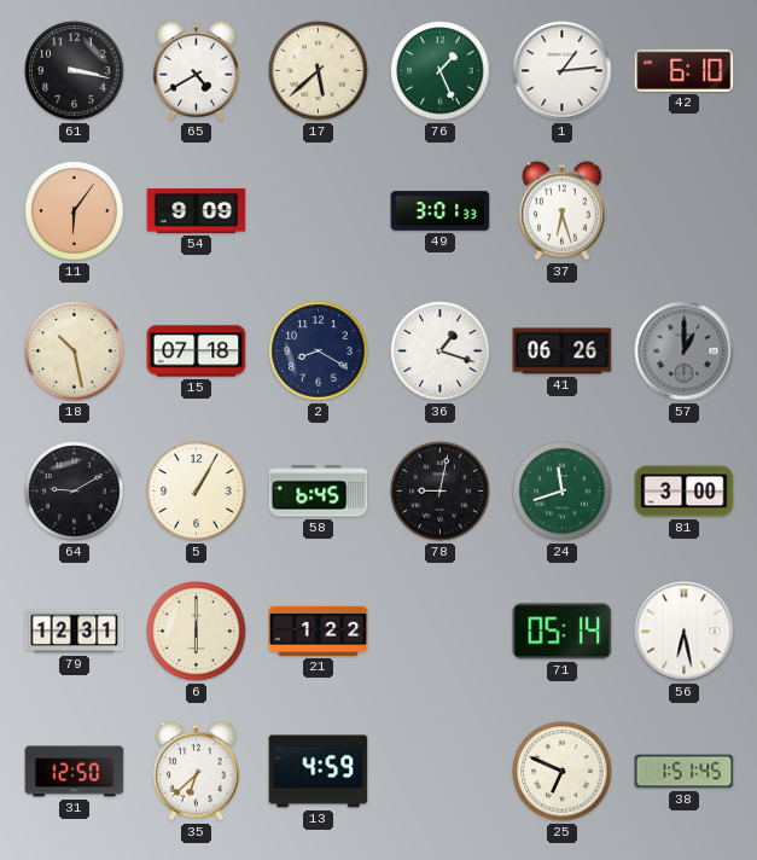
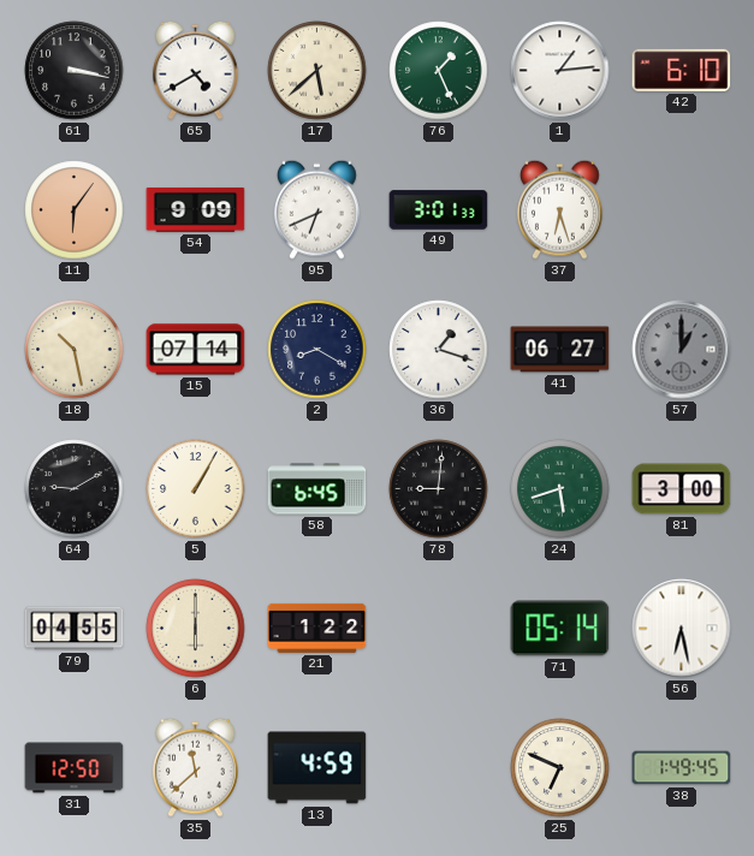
95: none -> 6:41 (316, 209)
15: 07:18 -> 07:14 (196, 350)
41: 06:26 -> 06:27 (560, 350)
78: 9:02 -> 9:01 (439, 489)
24: 11:42 -> 5:42 (560, 489)
79: 12:31 -> 04:55 (75, 629)
35: 6:38 -> 11:38 (195, 767)
38: 1:51 -> 1:49 (682, 768)
